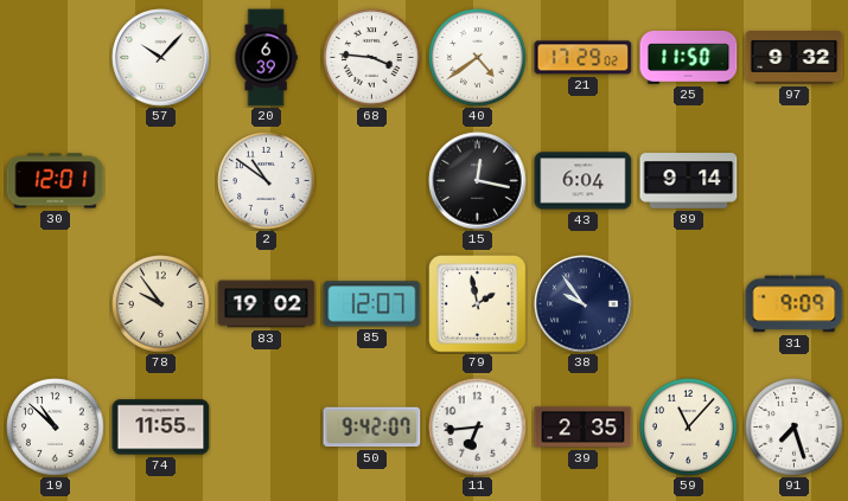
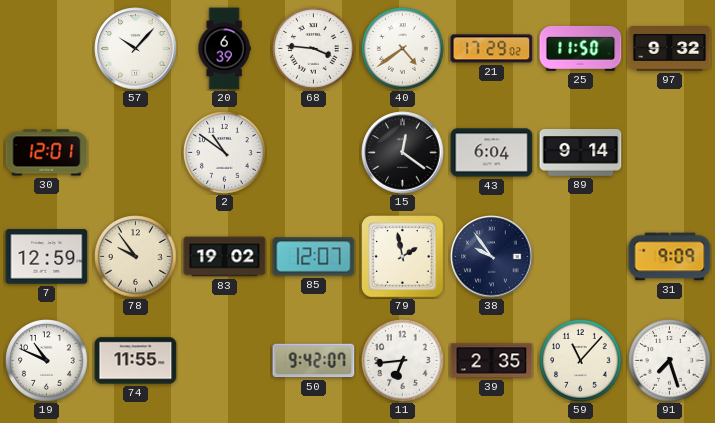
15: 12:17 -> 12:21 (403, 153)
7: none -> 12:59 (47, 257)
19: 10:52 -> 10:49 (47, 361)
